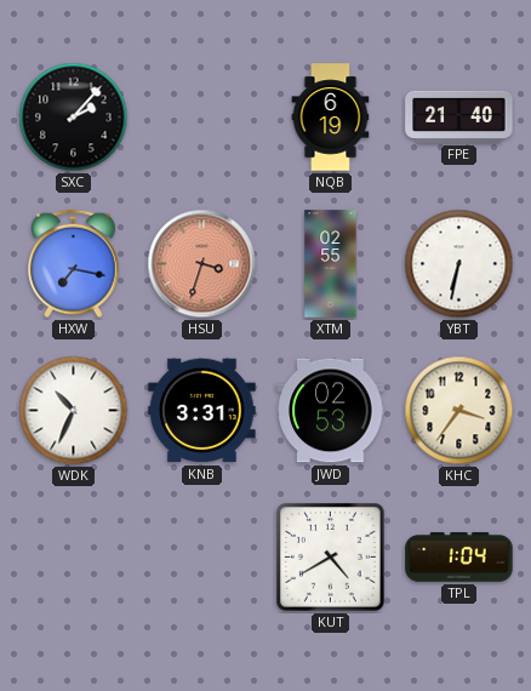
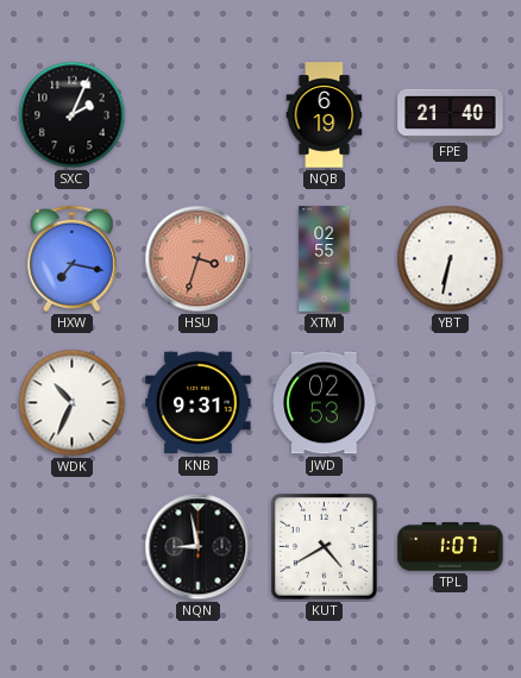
SXC: 2:07 -> 2:04 (73, 115)
KNB: 3:31 -> 9:31 (199, 403)
KHC: 3:36 -> none (459, 411)
NQN: none -> 8:58 (199, 547)
TPL: 1:04 -> 1:07 (451, 547)
